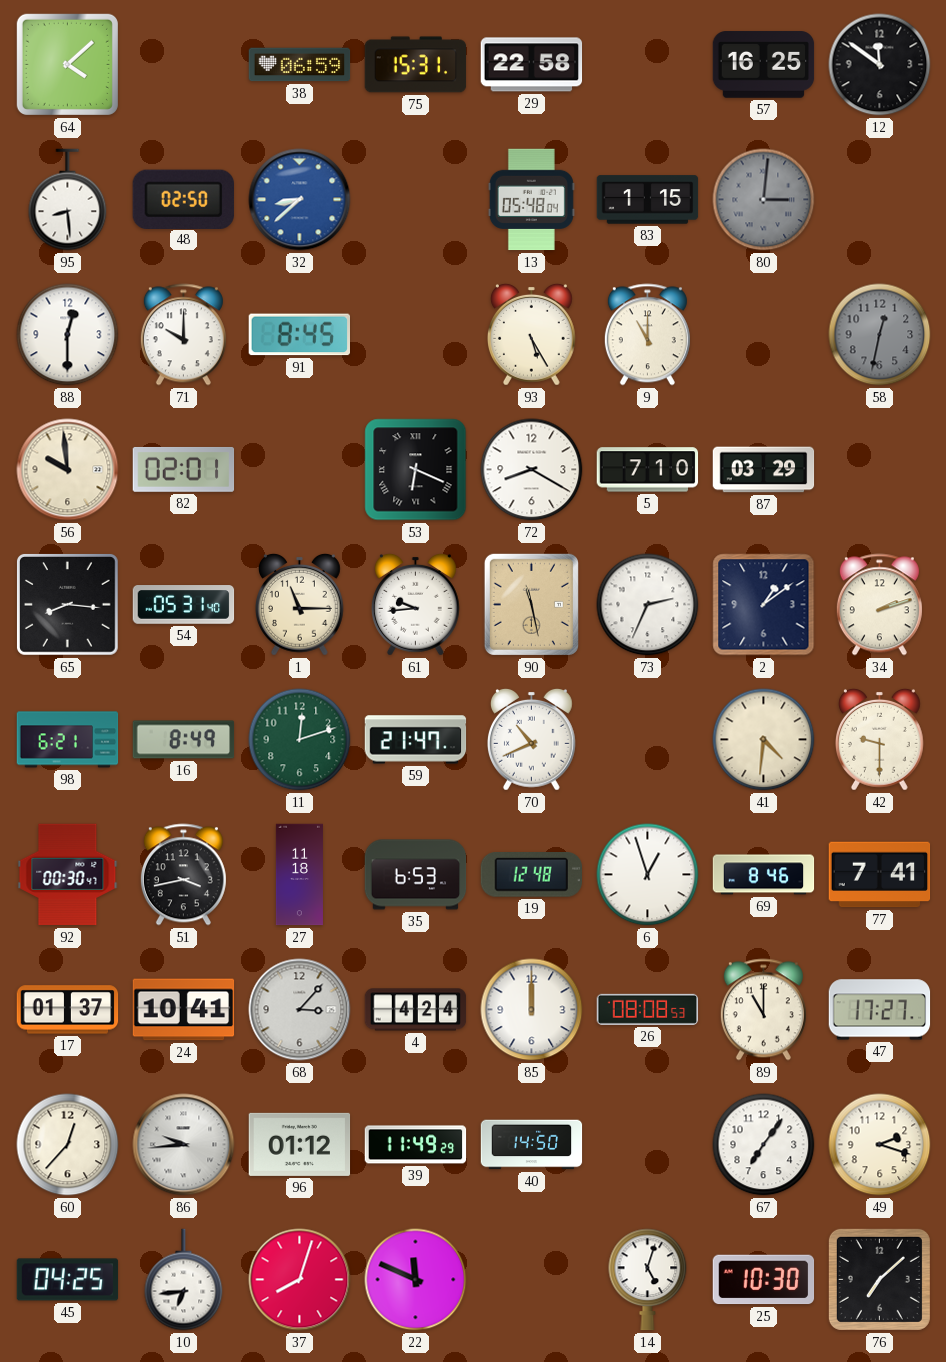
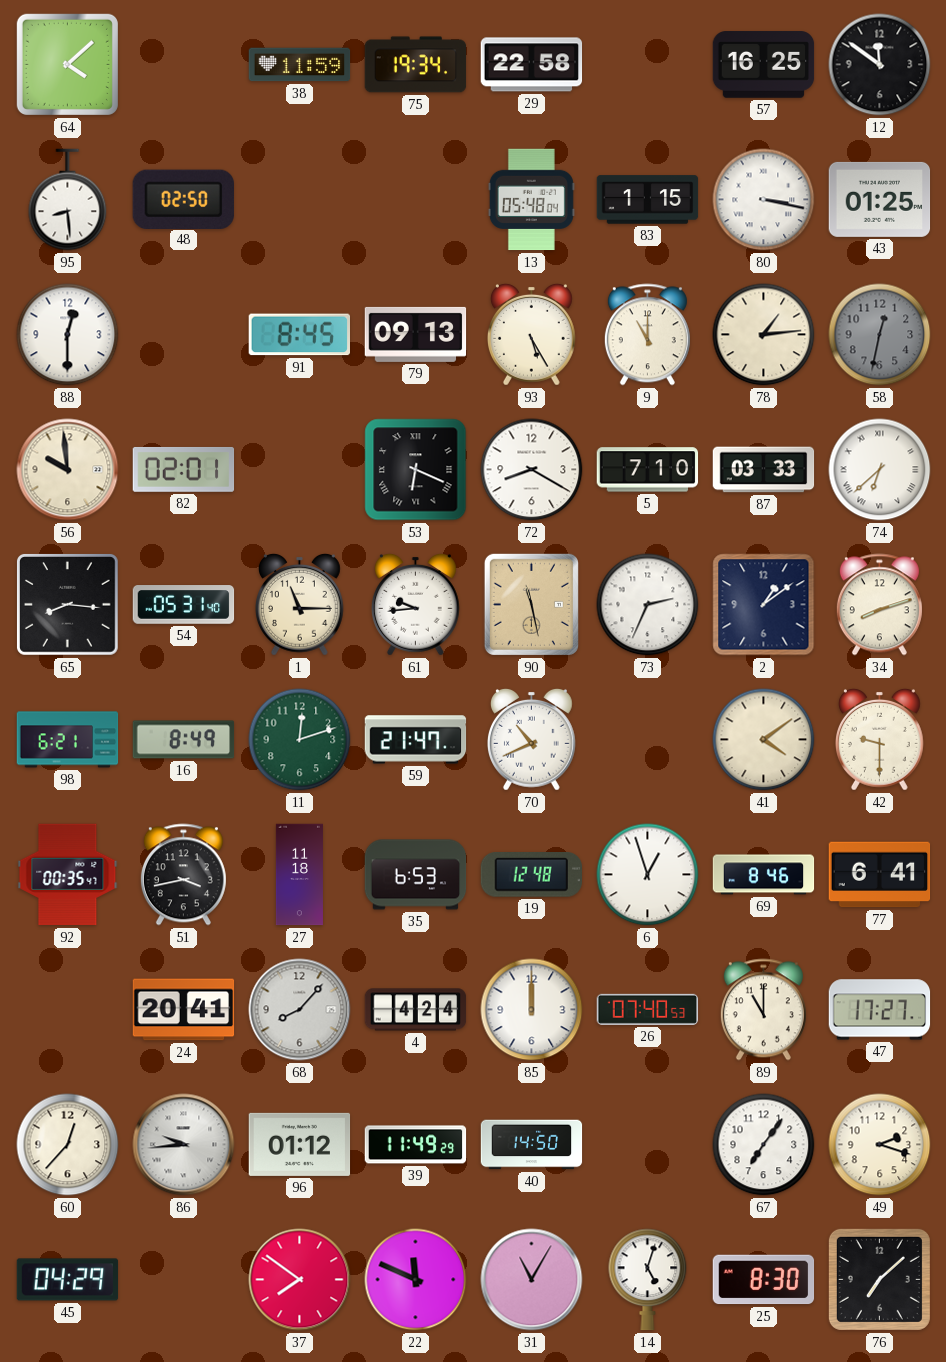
38: 06:59 -> 11:59 (300, 65)
75: 15:31 -> 19:34 (416, 65)
32: 8:38 -> none (300, 200)
80: 3:01 -> 3:17 (764, 200)
80 dial: grey -> white (764, 200)
43: none -> 01:25 (880, 199)
71: 10:00 -> none (183, 335)
79: none -> 09:13 (416, 334)
78: none -> 1:14 (764, 335)
87: 03:29 -> 03:33 (764, 470)
74: none -> 6:38 (880, 470)
34: 2:12 -> 8:12 (879, 605)
41: 4:31 -> 4:09 (764, 740)
92: 00:30 -> 00:35 (68, 875)
77: 7:41 -> 6:41 (880, 875)
17: 01:37 -> none (68, 1010)
24: 10:41 -> 20:41 (184, 1010)
68: 3:07 -> 8:07 (300, 1010)
26: 08:08 -> 07:40 (648, 1009)
45: 04:25 -> 04:29 (68, 1280)
10: 6:44 -> none (184, 1280)
37: 8:03 -> 7:51 (300, 1280)
31: none -> 11:05 (532, 1280)
25: 10:30 -> 8:30 (764, 1280)
